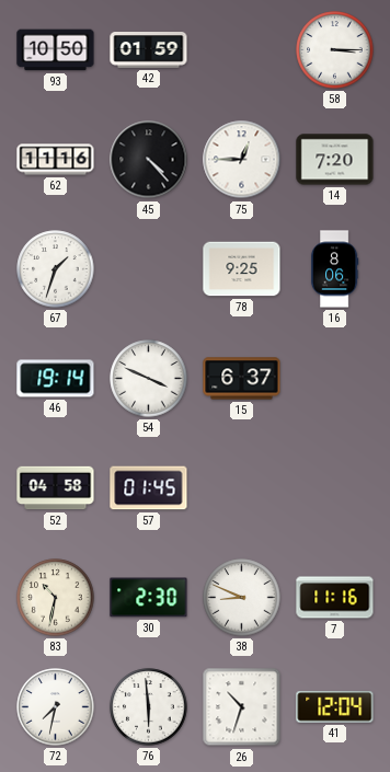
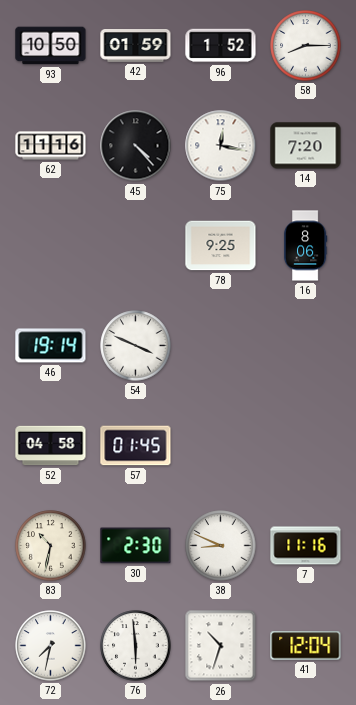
96: none -> 1:52 (221, 46)
58: 3:15 -> 8:15 (306, 46)
75: 12:45 -> 12:17 (221, 146)
67: 1:33 -> none (56, 269)
15: 6:37 -> none (242, 379)
